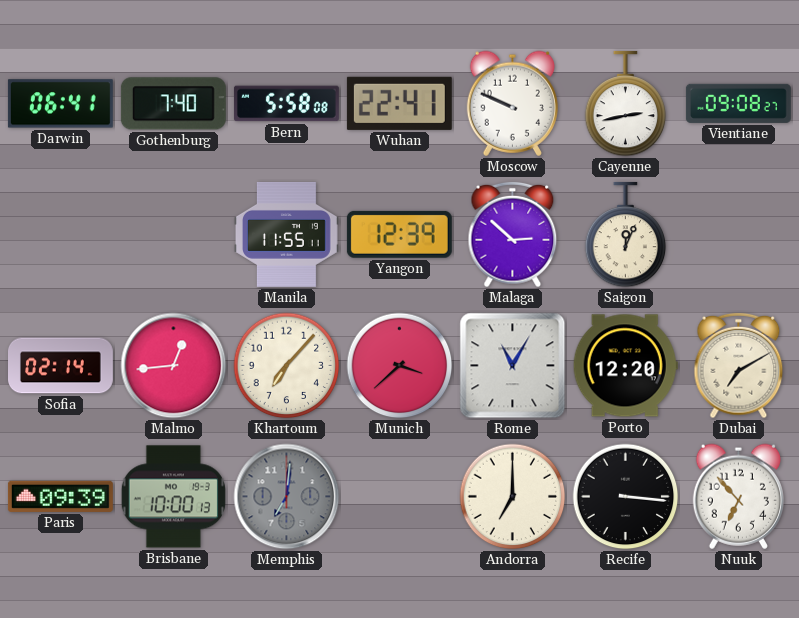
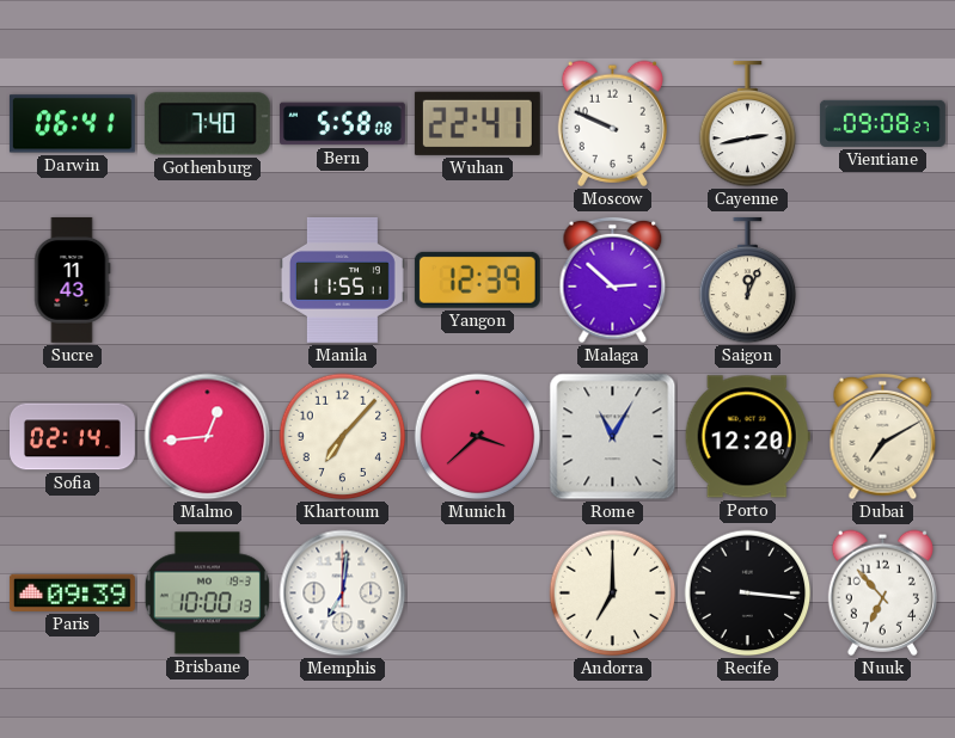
Sucre: none -> 11:43 (73, 279)
Memphis dial: grey -> white (343, 594)
